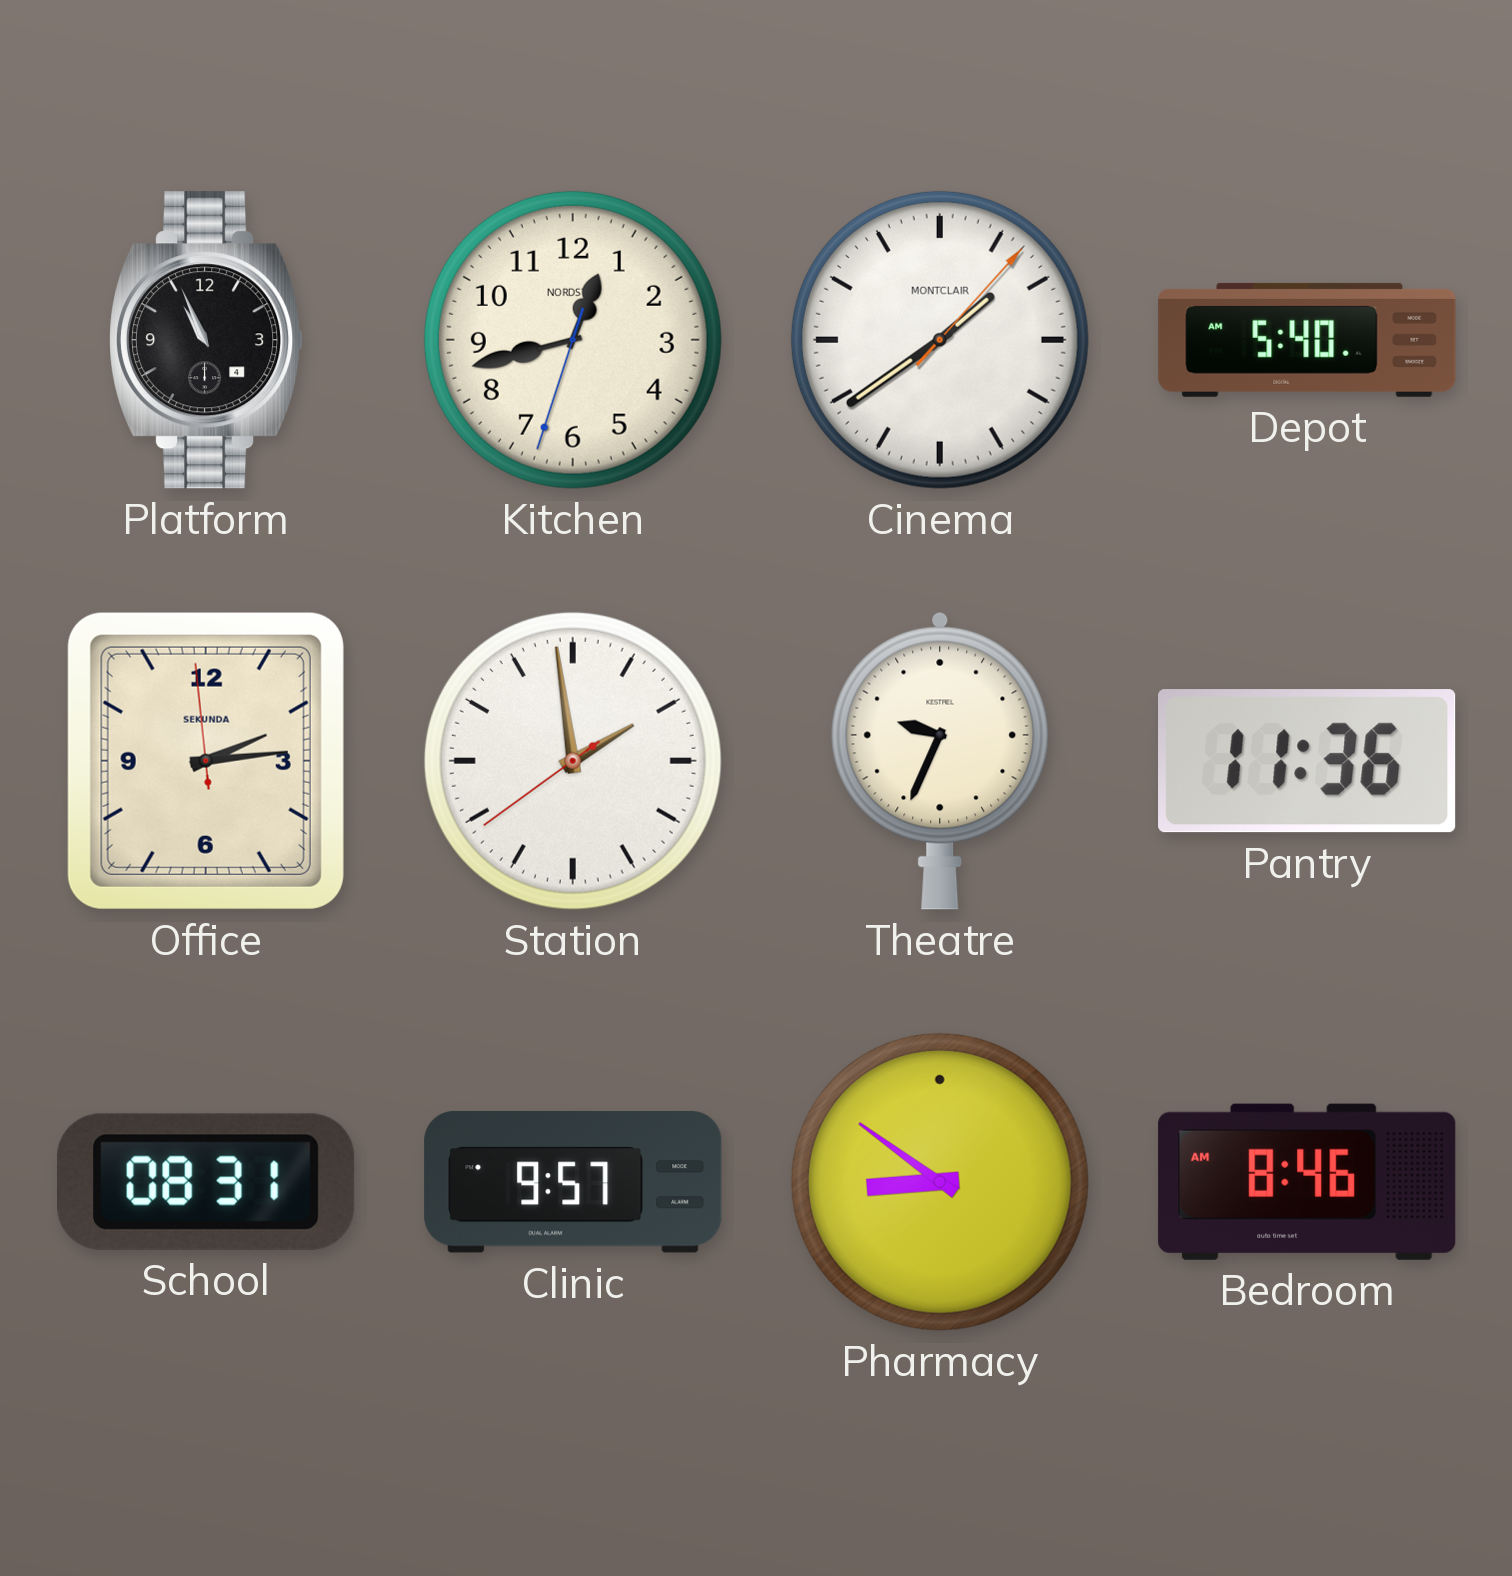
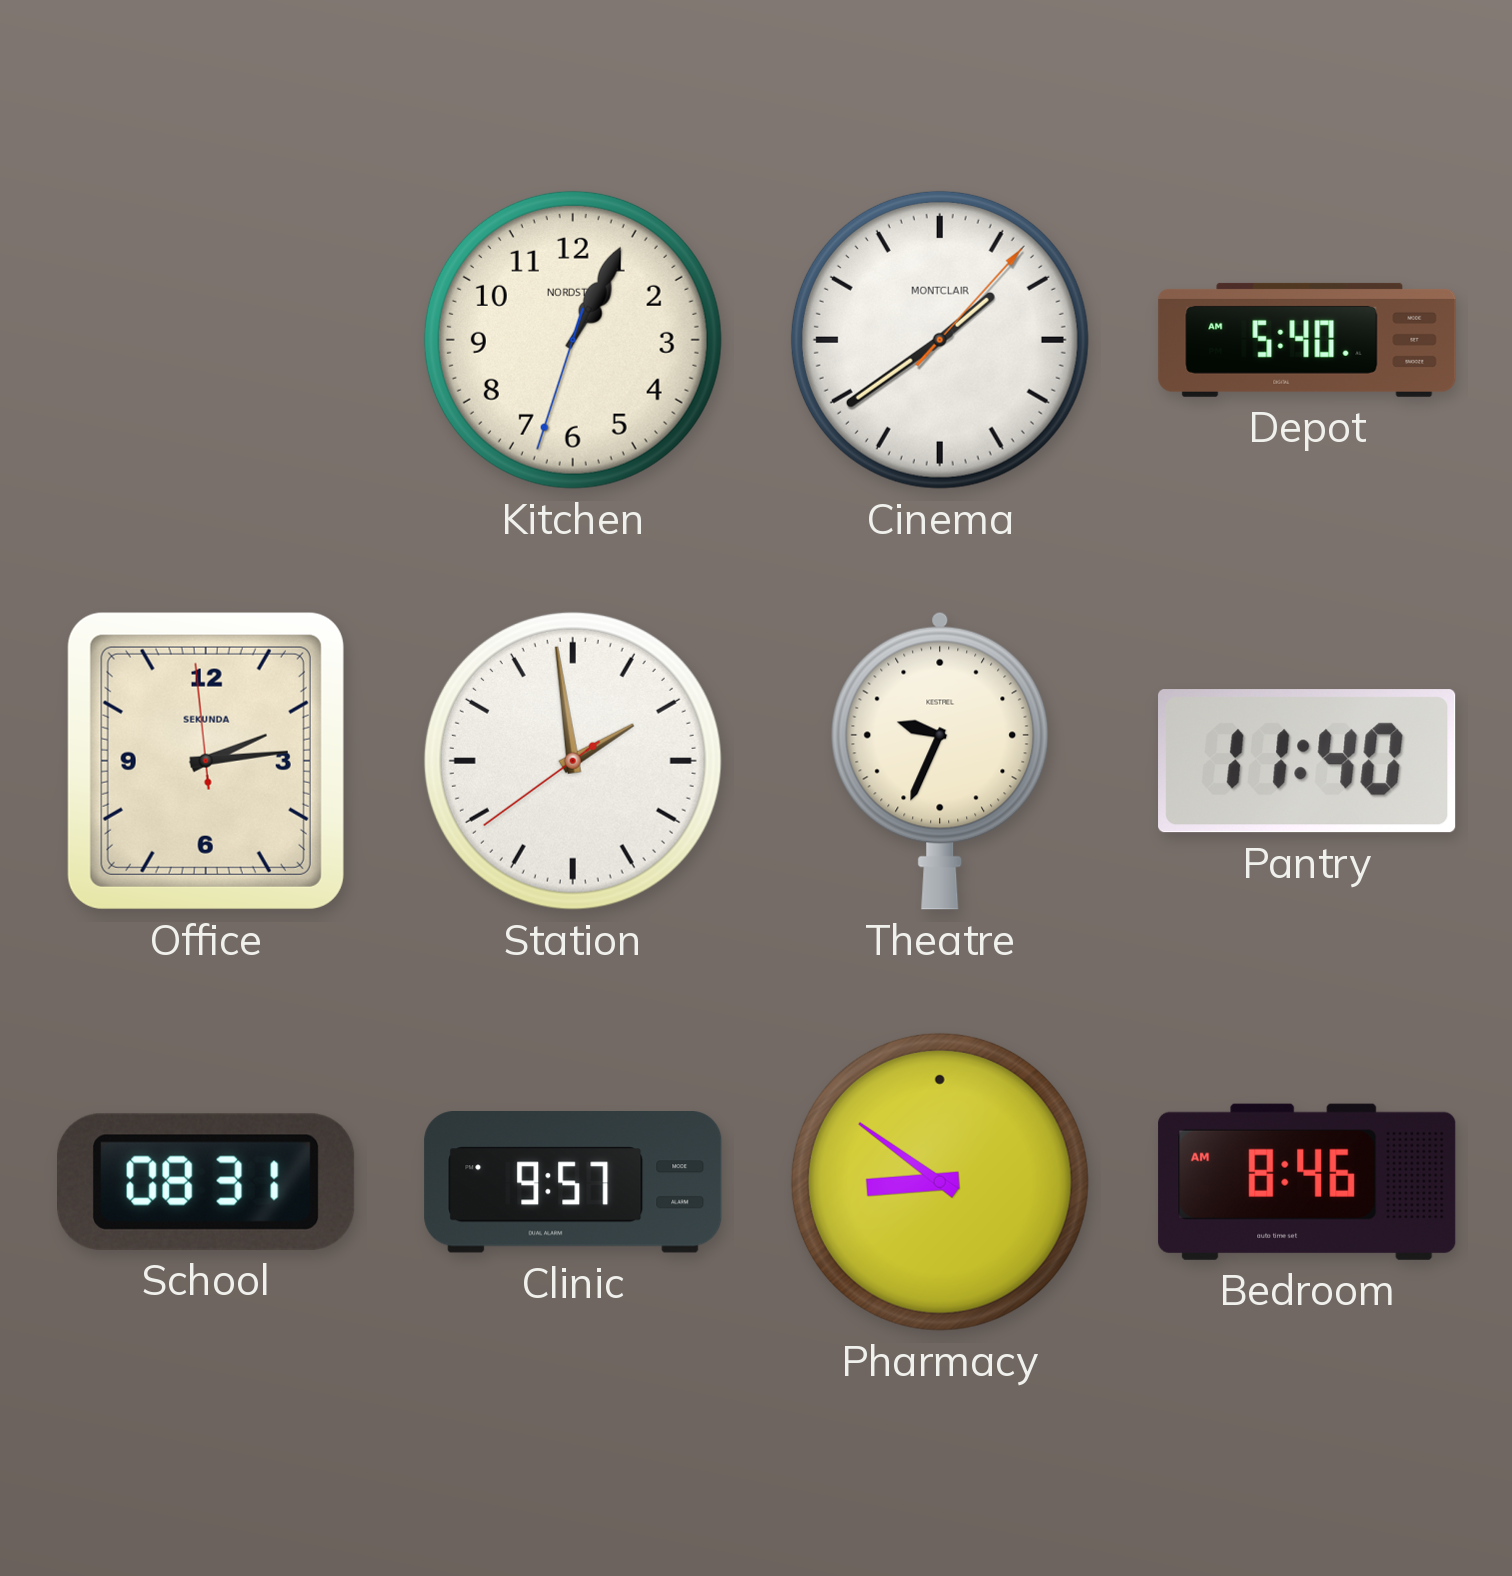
Platform: 10:56 -> none (207, 340)
Kitchen: 12:42 -> 1:04 (573, 340)
Pantry: 11:36 -> 11:40 (1307, 761)
